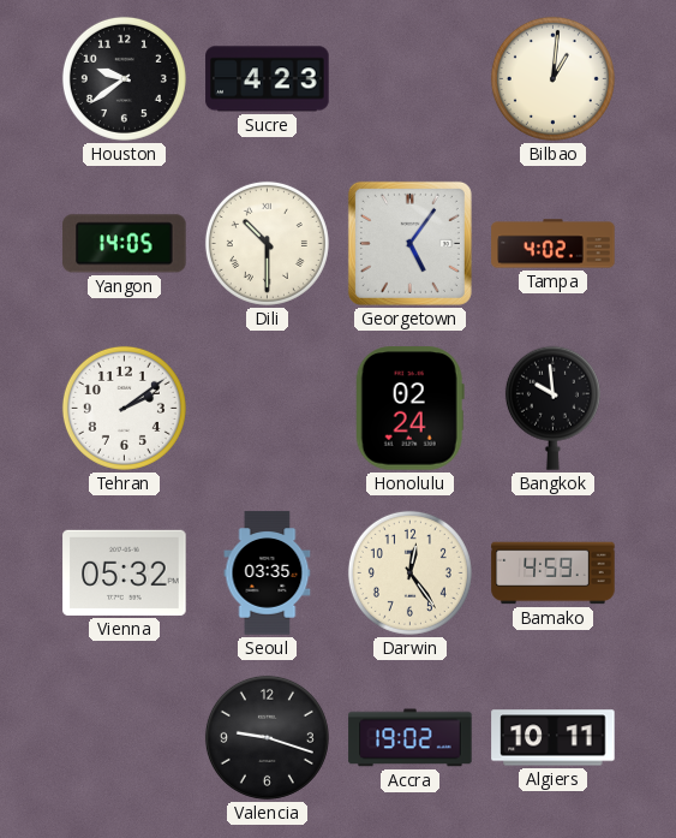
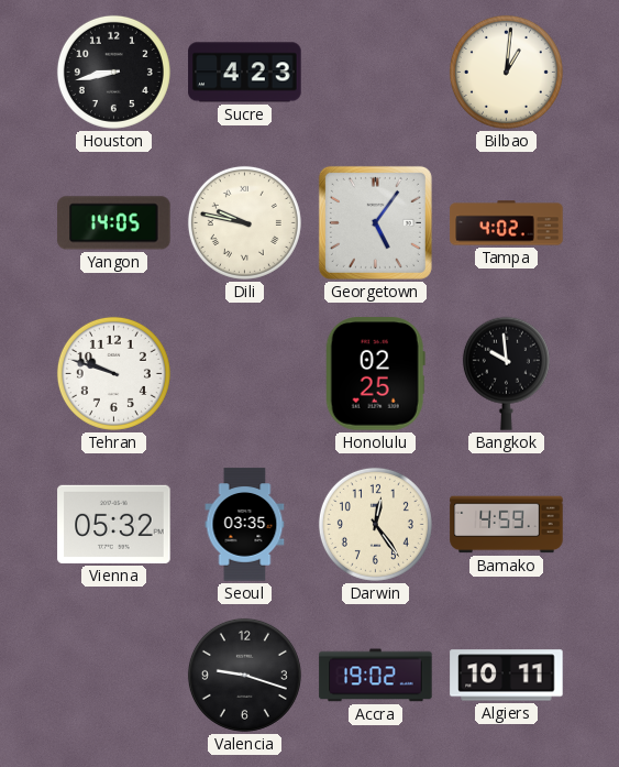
Houston: 9:39 -> 8:43 (113, 72)
Dili: 10:30 -> 9:47 (244, 222)
Tehran: 2:09 -> 9:48 (113, 373)
Honolulu: 02:24 -> 02:25 (375, 374)
